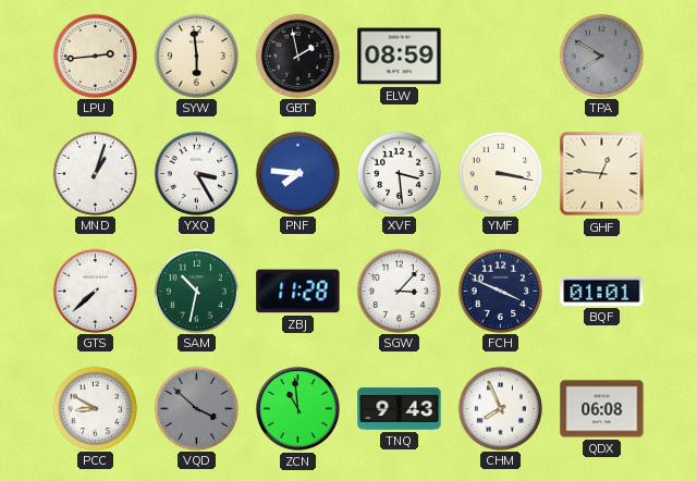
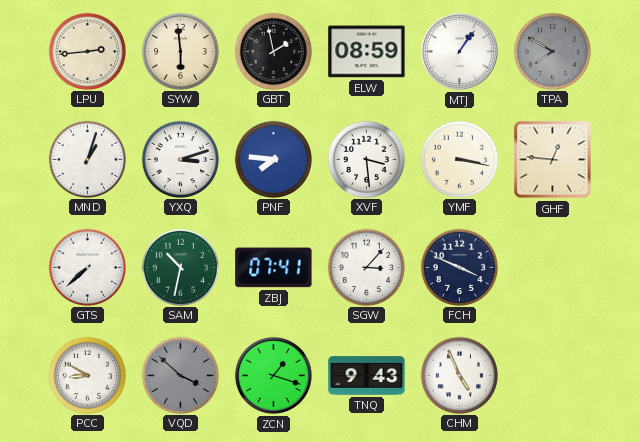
MTJ: none -> 1:06 (459, 51)
YXQ: 3:25 -> 3:12 (180, 159)
ZBJ: 11:28 -> 07:41 (274, 268)
BQF: 01:01 -> none (602, 291)
ZCN: 10:59 -> 1:18 (273, 375)
CHM: 7:56 -> 4:56 (459, 375)
QDX: 06:08 -> none (602, 409)
